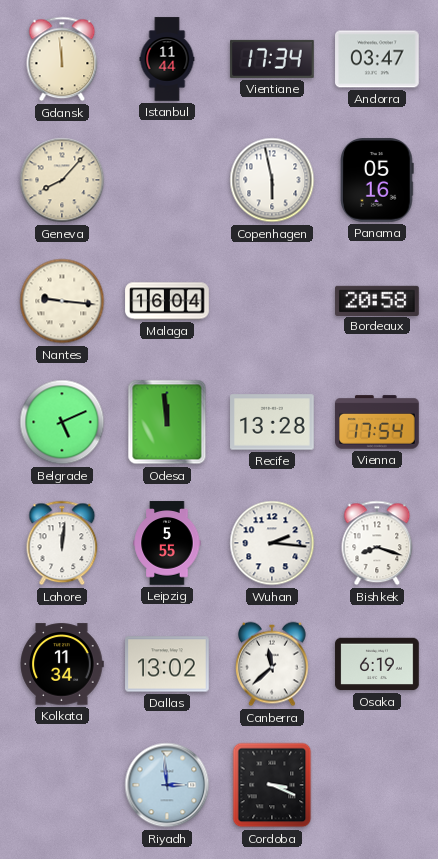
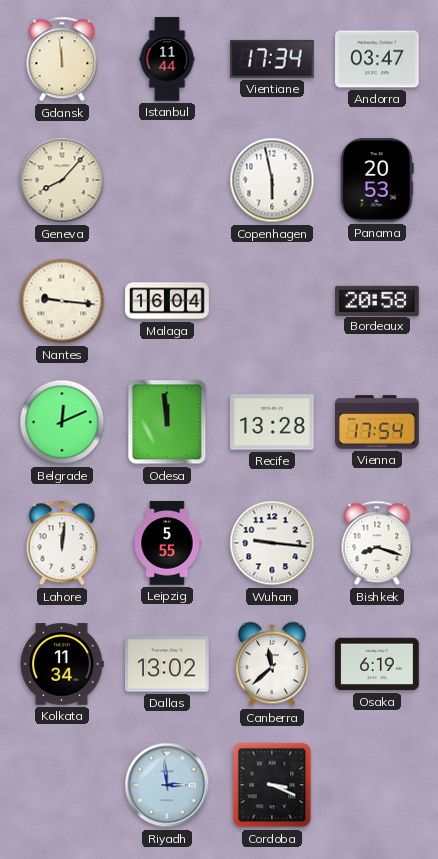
Panama: 05:16 -> 20:53 (377, 180)
Belgrade: 5:11 -> 12:11 (62, 422)
Wuhan: 2:16 -> 9:16 (272, 543)
